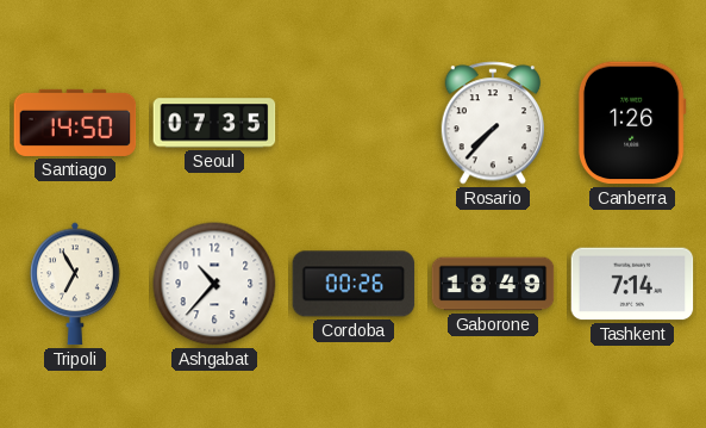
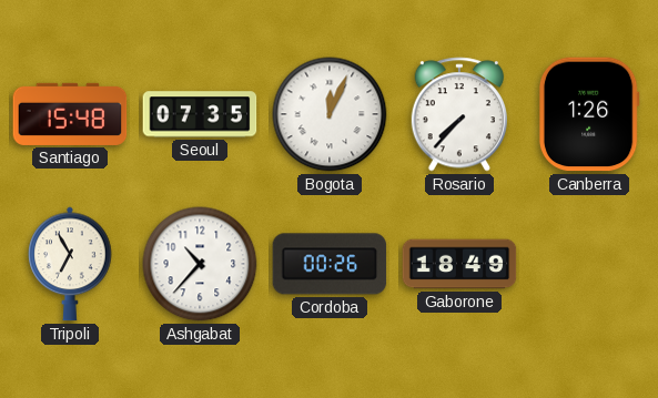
Santiago: 14:50 -> 15:48 (70, 114)
Bogota: none -> 12:04 (330, 114)
Tashkent: 7:14 -> none (632, 284)
